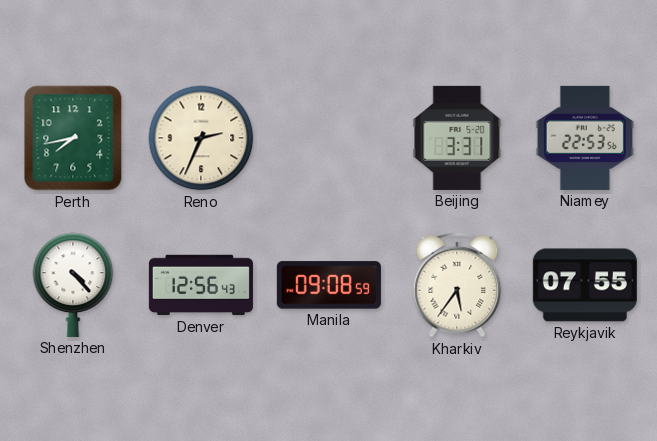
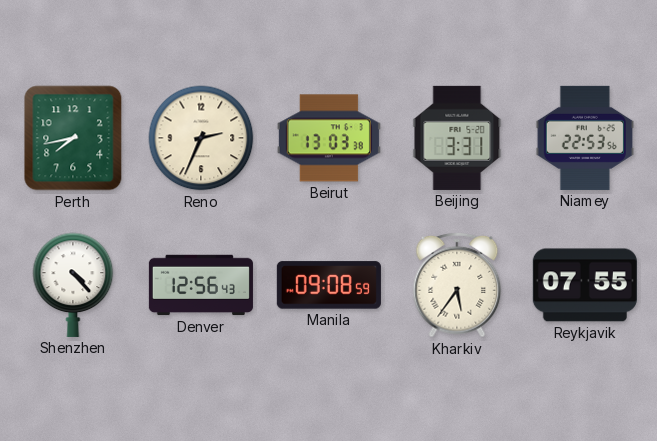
Beirut: none -> 13:03 (329, 138)
